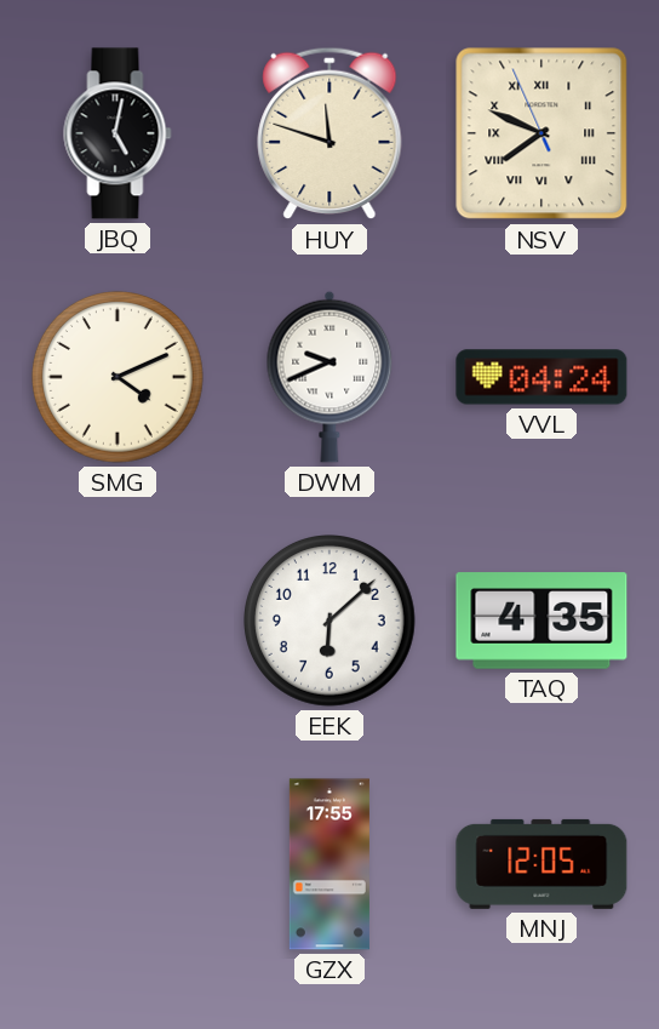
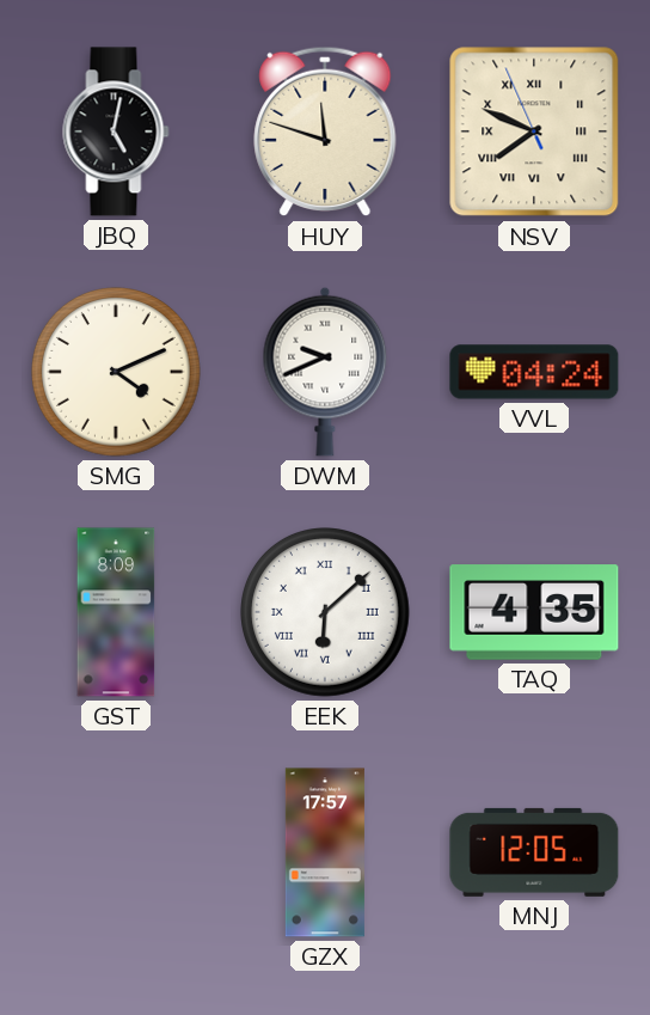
GST: none -> 8:09 (116, 612)
EEK numerals: Arabic -> Roman (326, 613)
GZX: 17:55 -> 17:57 (325, 852)
